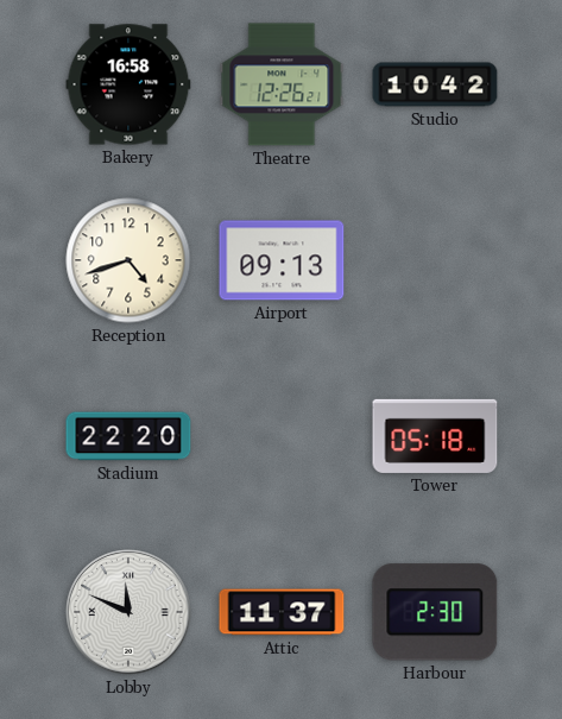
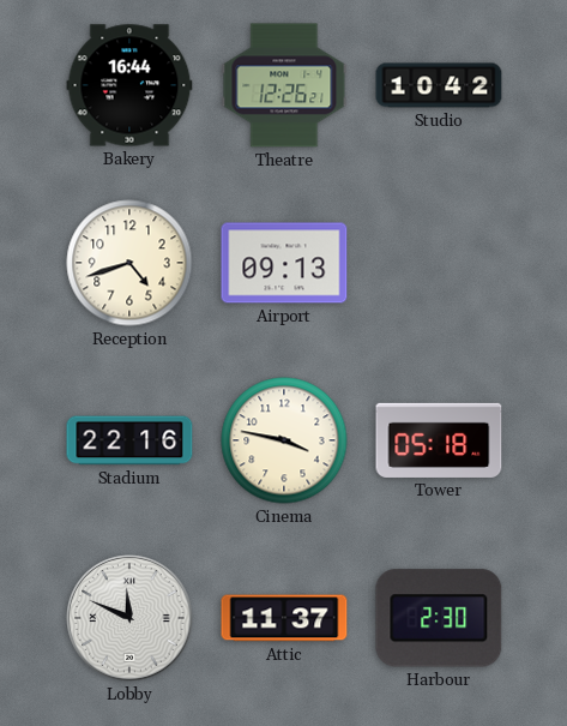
Bakery: 16:58 -> 16:44 (129, 85)
Stadium: 22:20 -> 22:16 (129, 440)
Cinema: none -> 3:47 (284, 440)
